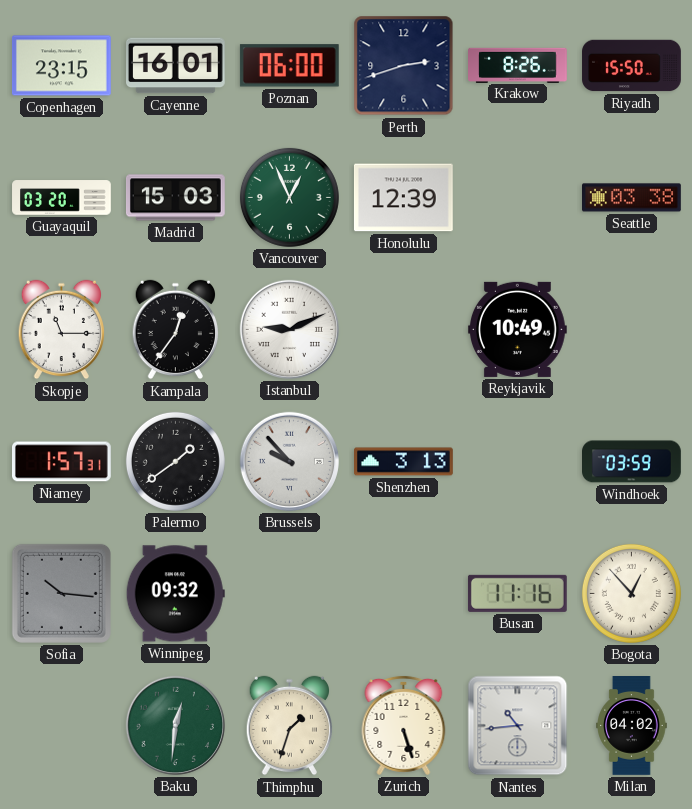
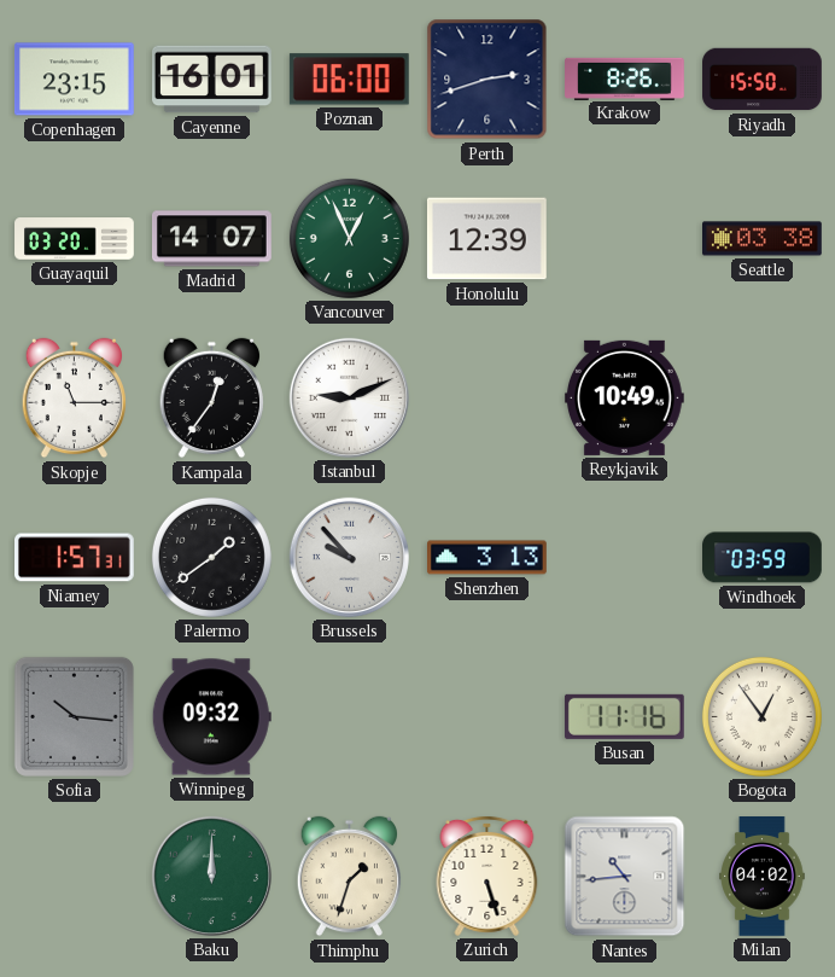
Madrid: 15:03 -> 14:07 (212, 239)
Bogota: 12:53 -> 12:54 (761, 716)
Baku: 12:31 -> 12:00 (211, 876)
